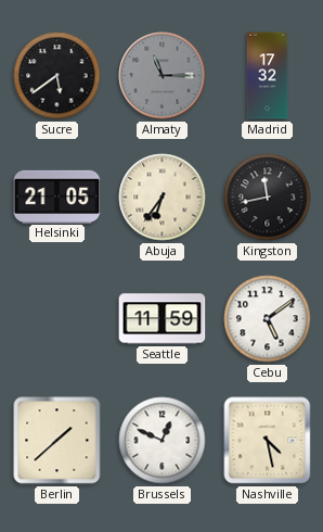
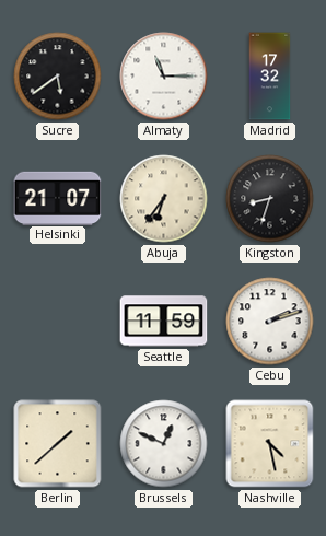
Almaty dial: grey -> white (164, 77)
Helsinki: 21:05 -> 21:07 (58, 198)
Kingston: 11:43 -> 8:33 (270, 199)
Cebu: 5:09 -> 2:12 (270, 322)
